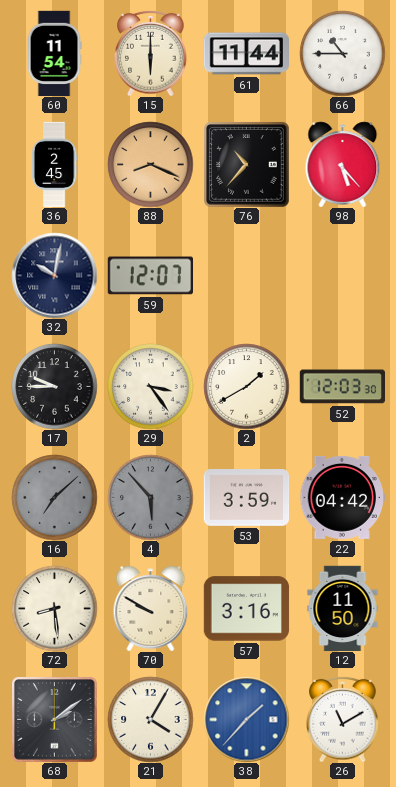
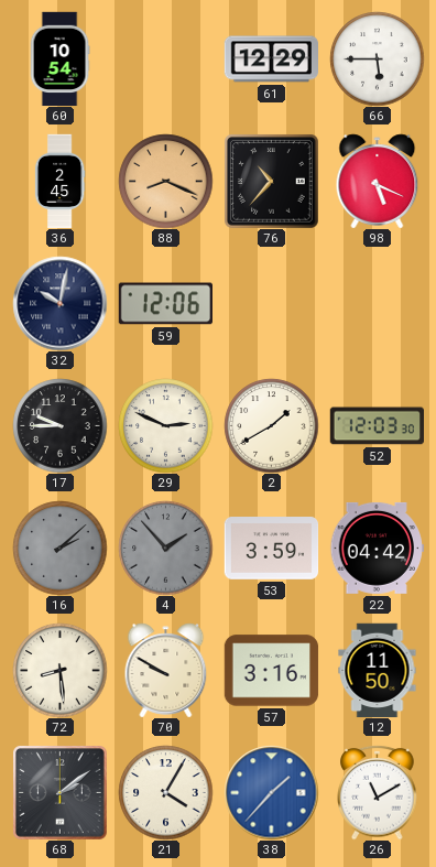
60: 11:54 -> 10:54 (59, 58)
15: 6:00 -> none (151, 53)
61: 11:44 -> 12:29 (271, 59)
66: 10:45 -> 5:45 (377, 58)
98: 5:23 -> 5:19 (378, 181)
59: 12:07 -> 12:06 (165, 304)
29: 3:24 -> 2:49 (165, 425)
16: 7:08 -> 2:08 (59, 548)
4: 5:53 -> 1:53 (165, 548)
